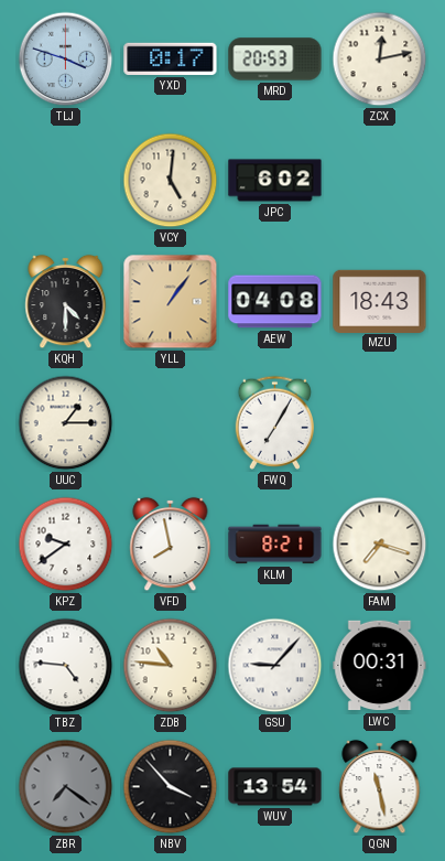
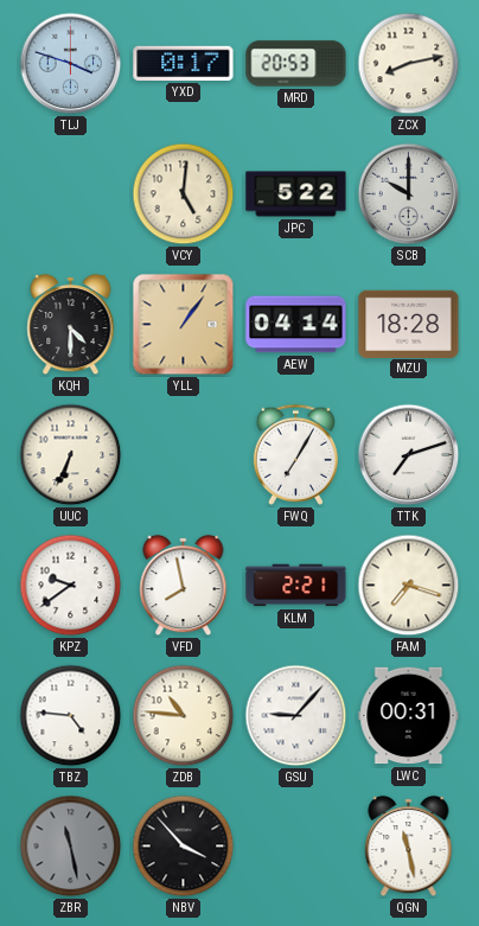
ZCX: 12:13 -> 8:13 (409, 64)
JPC: 6:02 -> 5:22 (296, 194)
SCB: none -> 10:00 (409, 194)
AEW: 04:08 -> 04:14 (296, 325)
MZU: 18:43 -> 18:28 (409, 324)
UUC: 1:15 -> 6:34 (71, 455)
TTK: none -> 7:12 (409, 455)
KLM: 8:21 -> 2:21 (296, 586)
ZBR: 7:21 -> 11:28 (71, 847)
WUV: 13:54 -> none (275, 787)
